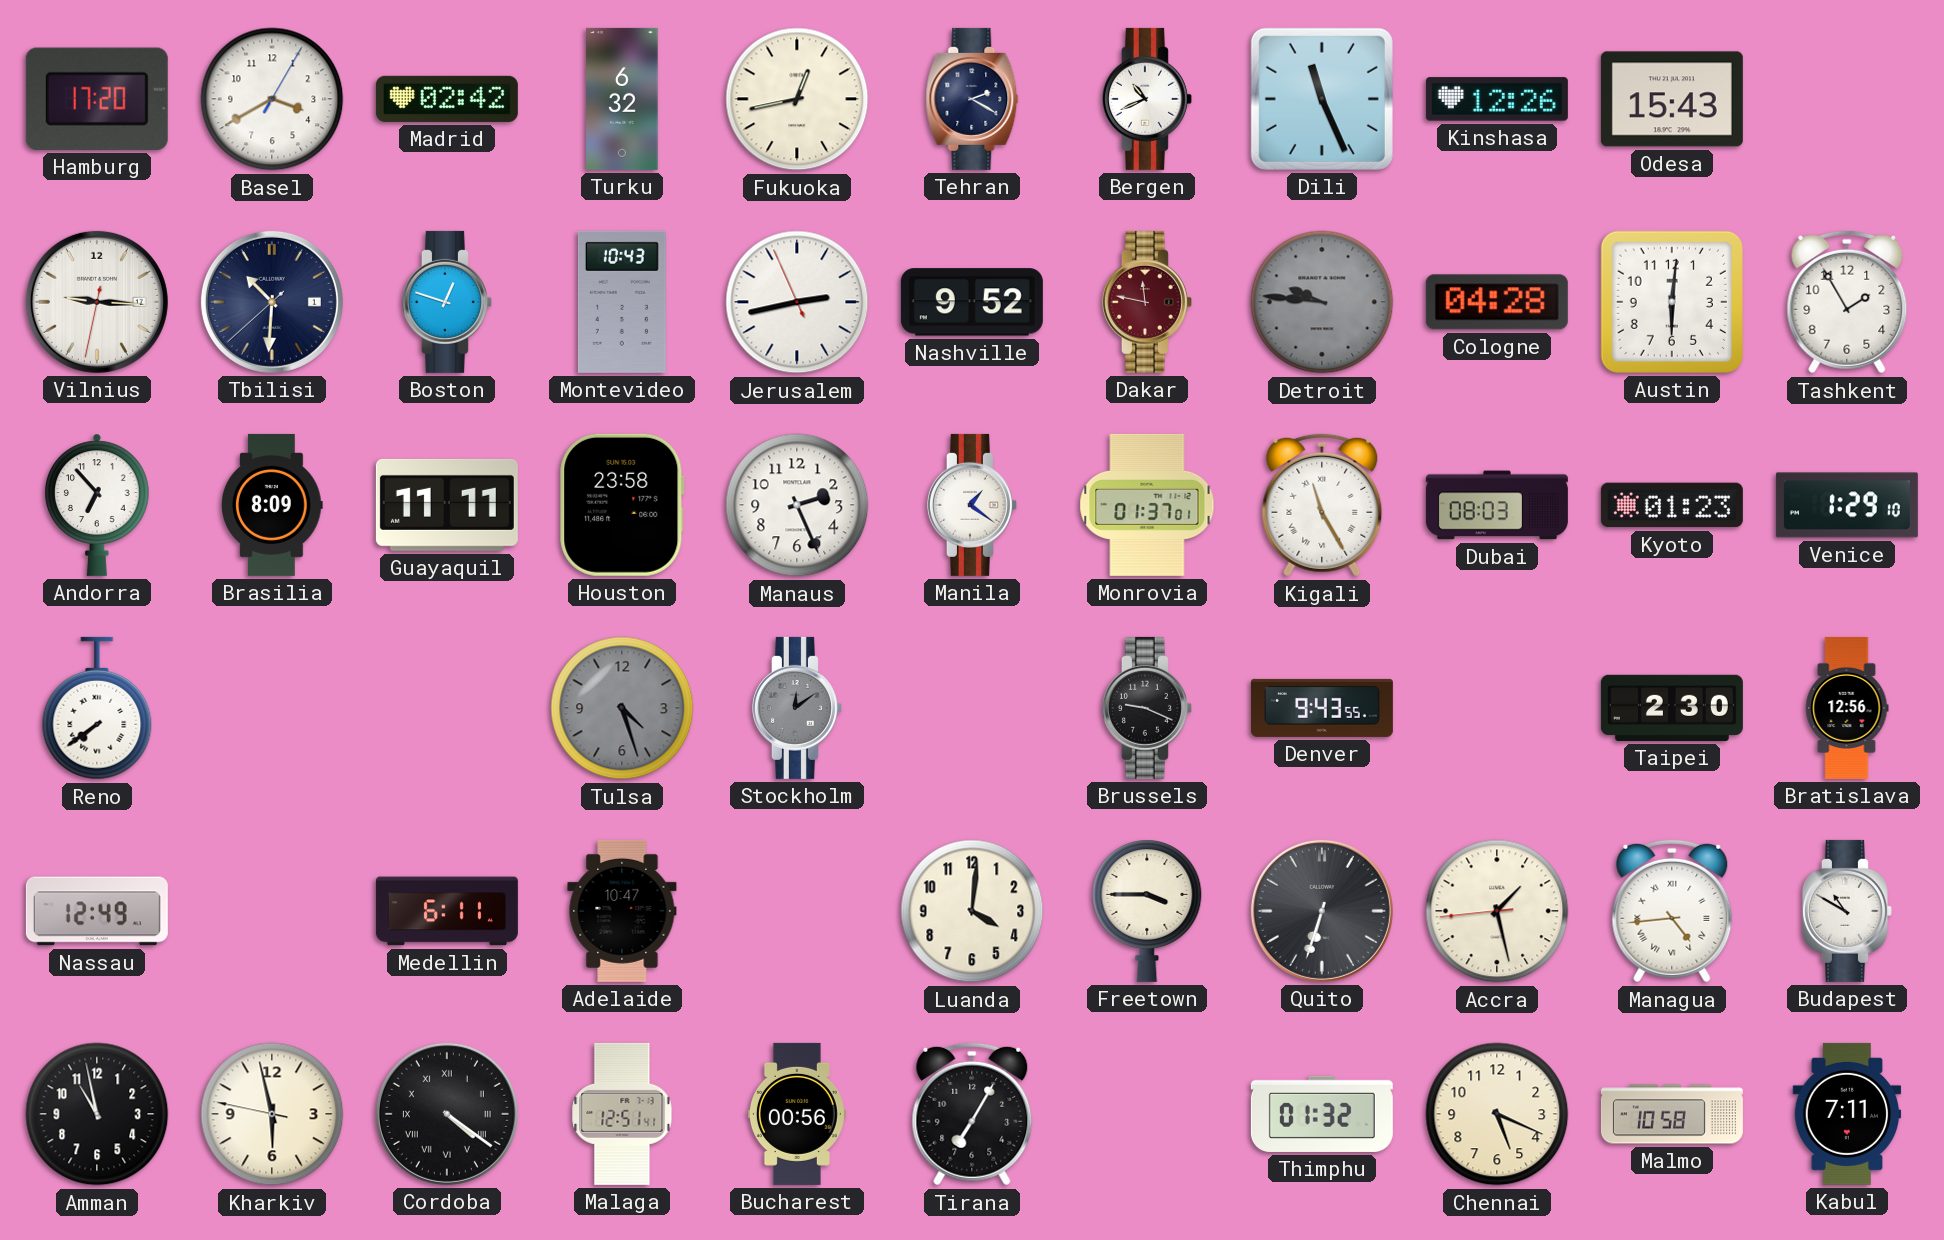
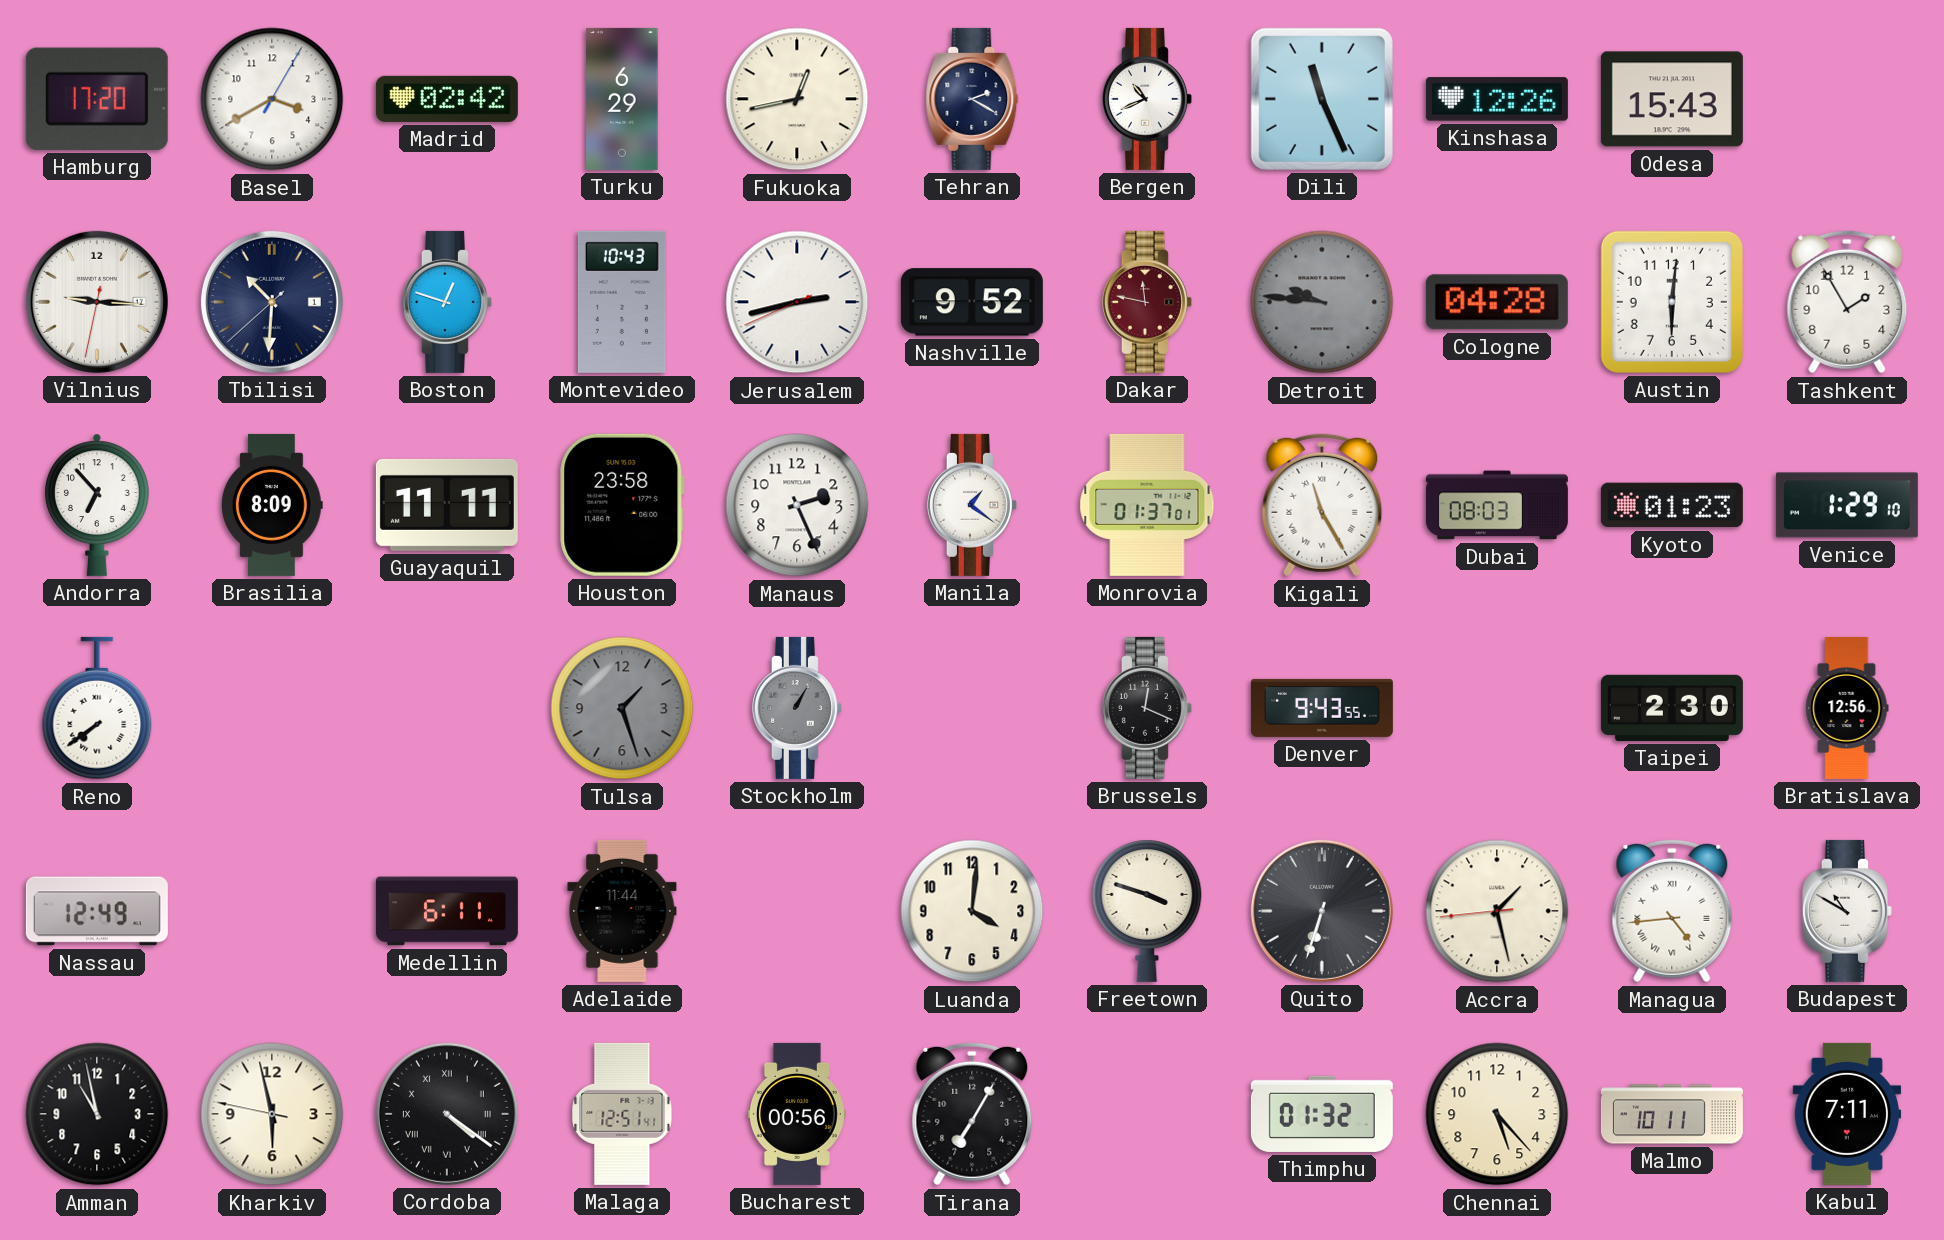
Turku: 6:32 -> 6:29 (622, 99)
Jerusalem: 2:42:56 -> 2:42:41 (797, 302)
Tulsa: 4:27 -> 1:27 (622, 708)
Stockholm: 12:09 -> 1:05 (797, 708)
Brussels: 9:19 -> 12:19 (1147, 708)
Adelaide: 10:47 -> 11:44 (622, 911)
Freetown: 3:45 -> 3:48 (1147, 911)
Chennai: 5:19 -> 5:23 (1497, 1114)
Malmo: 10:58 -> 10:11 (1672, 1114)
